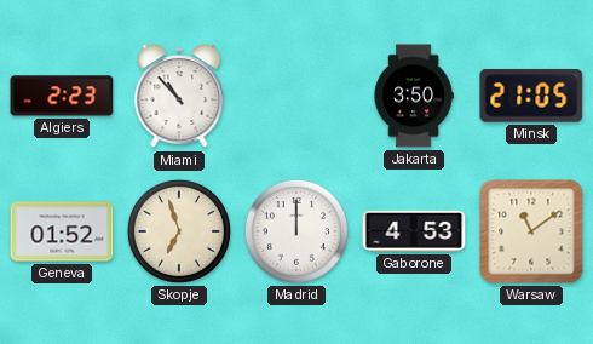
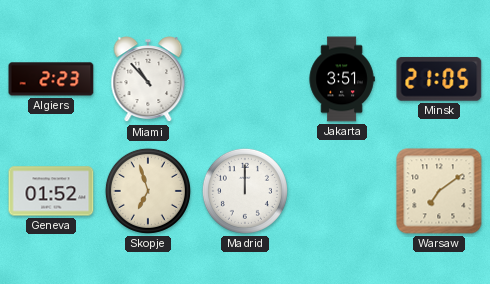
Jakarta: 3:50 -> 3:51 (342, 79)
Gaborone: 4:53 -> none (414, 231)
Warsaw: 11:09 -> 7:09 (439, 191)
